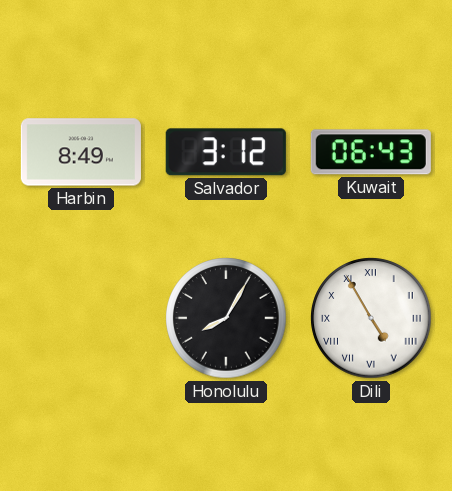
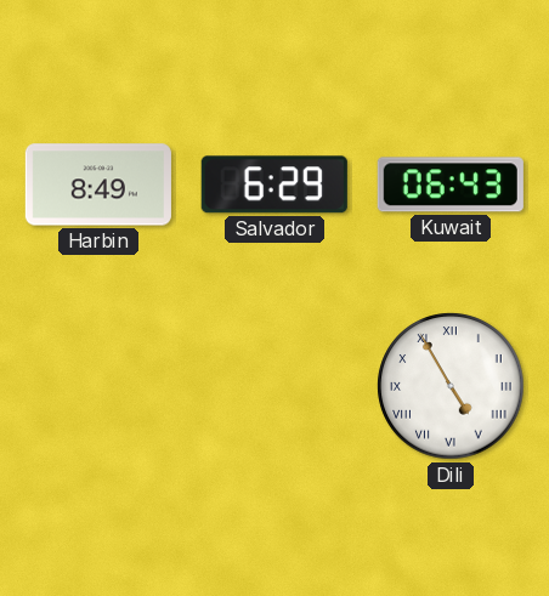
Salvador: 3:12 -> 6:29 (274, 185)
Honolulu: 8:05 -> none (226, 318)
